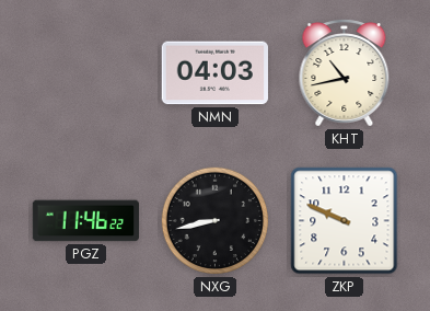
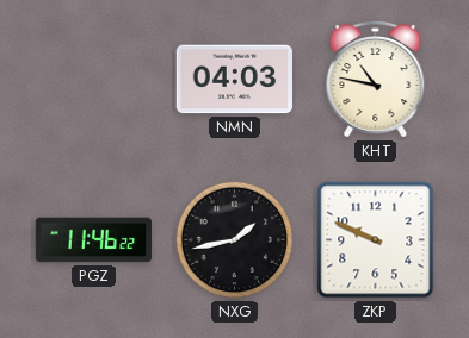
KHT: 10:43 -> 10:47 (376, 80)
NXG: 8:43 -> 1:43 (235, 240)
